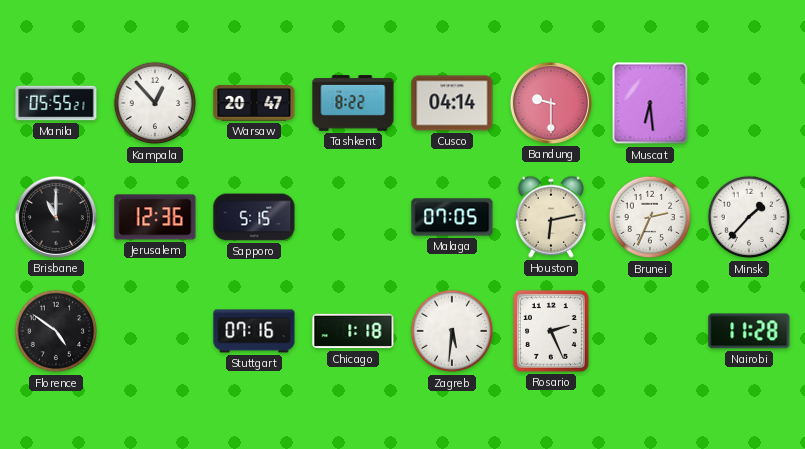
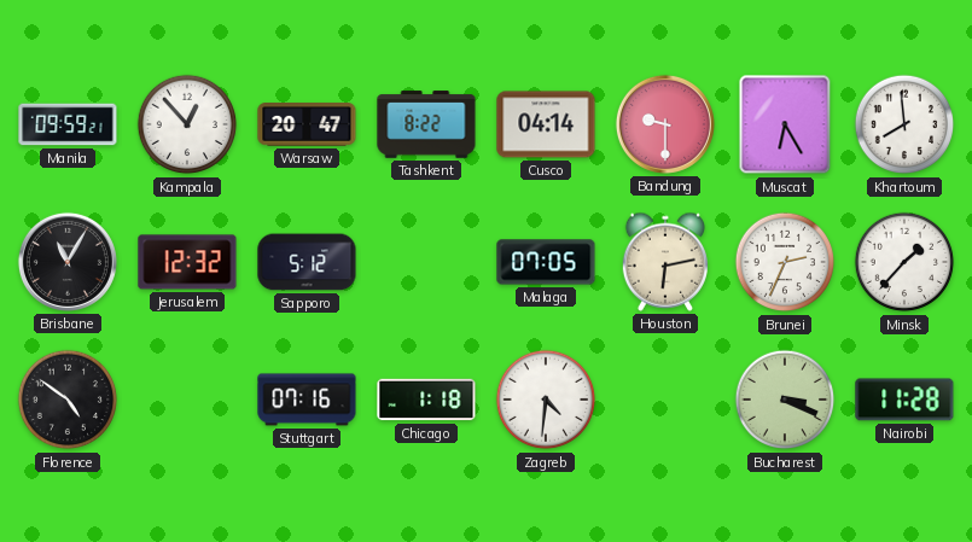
Manila: 05:55 -> 09:59 (68, 124)
Muscat: 6:29 -> 6:25 (785, 124)
Khartoum: none -> 7:59 (904, 124)
Brisbane: 11:00 -> 11:05 (68, 262)
Jerusalem: 12:36 -> 12:32 (187, 262)
Sapporo: 5:15 -> 5:12 (307, 262)
Zagreb: 5:31 -> 4:31 (546, 400)
Rosario: 2:26 -> none (551, 331)
Bucharest: none -> 3:19 (785, 400)
